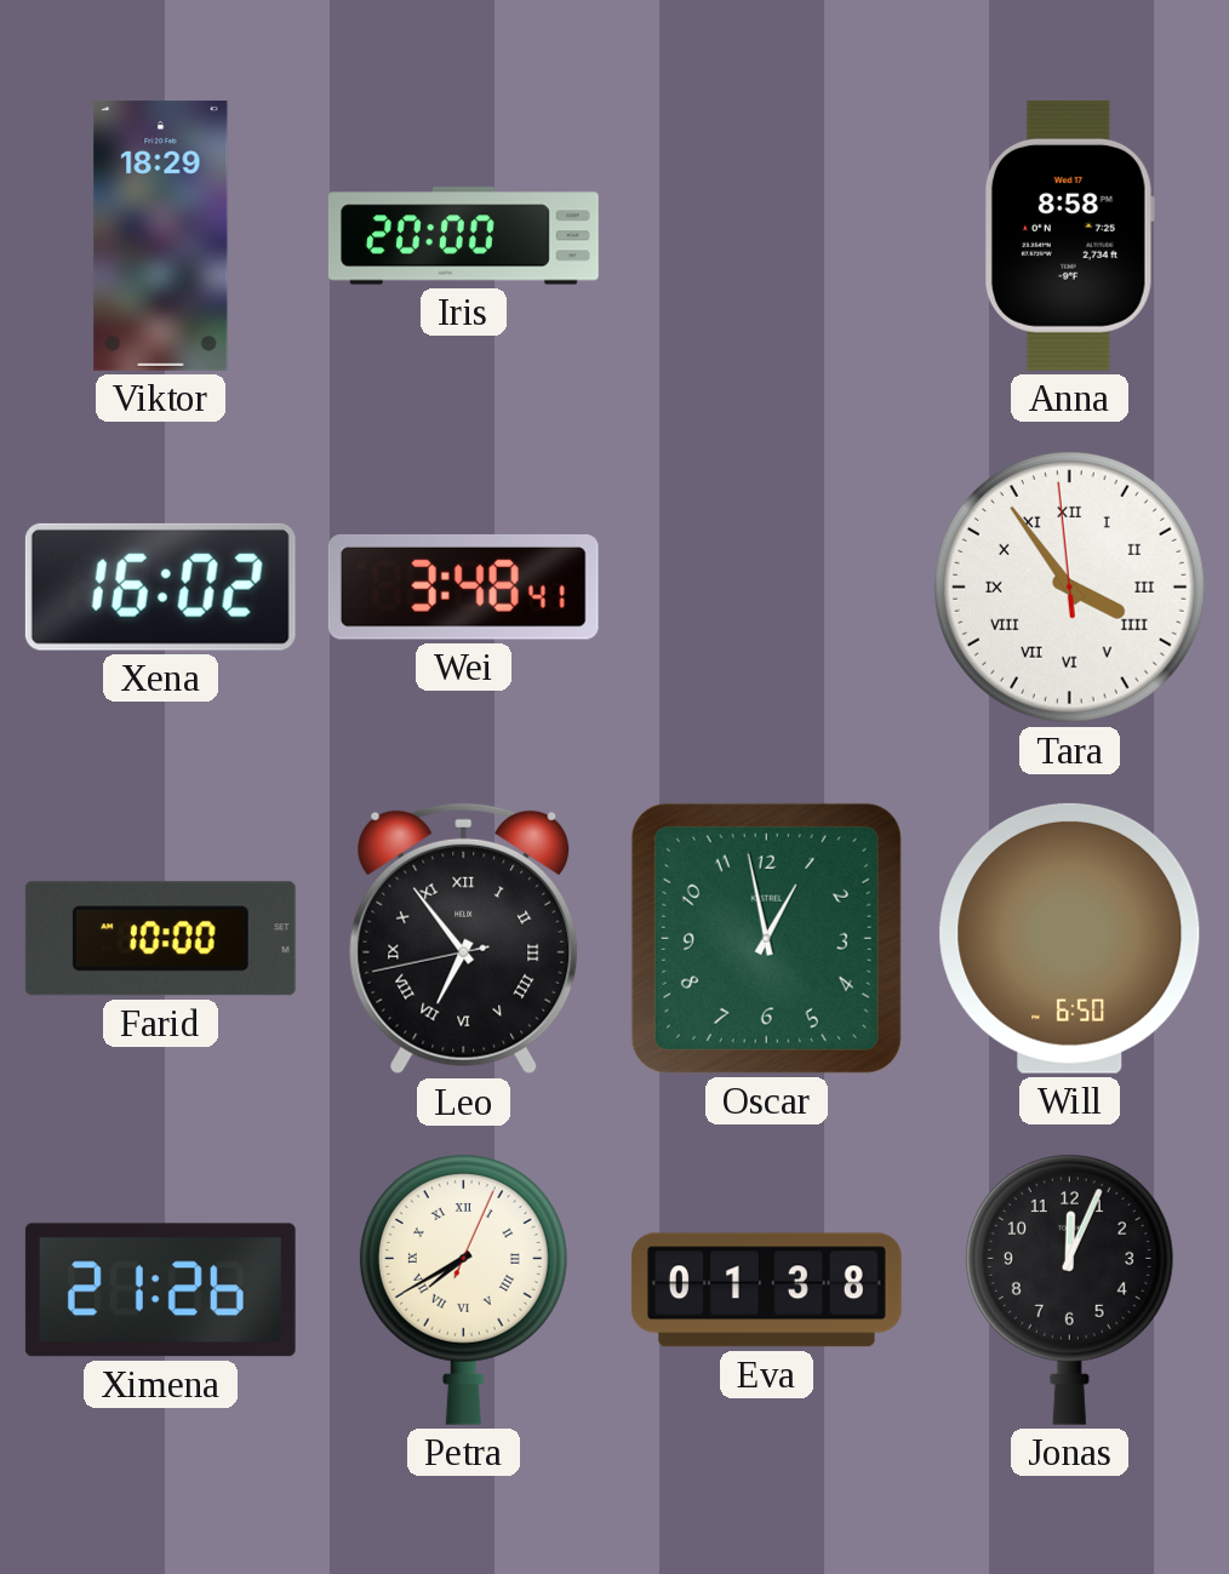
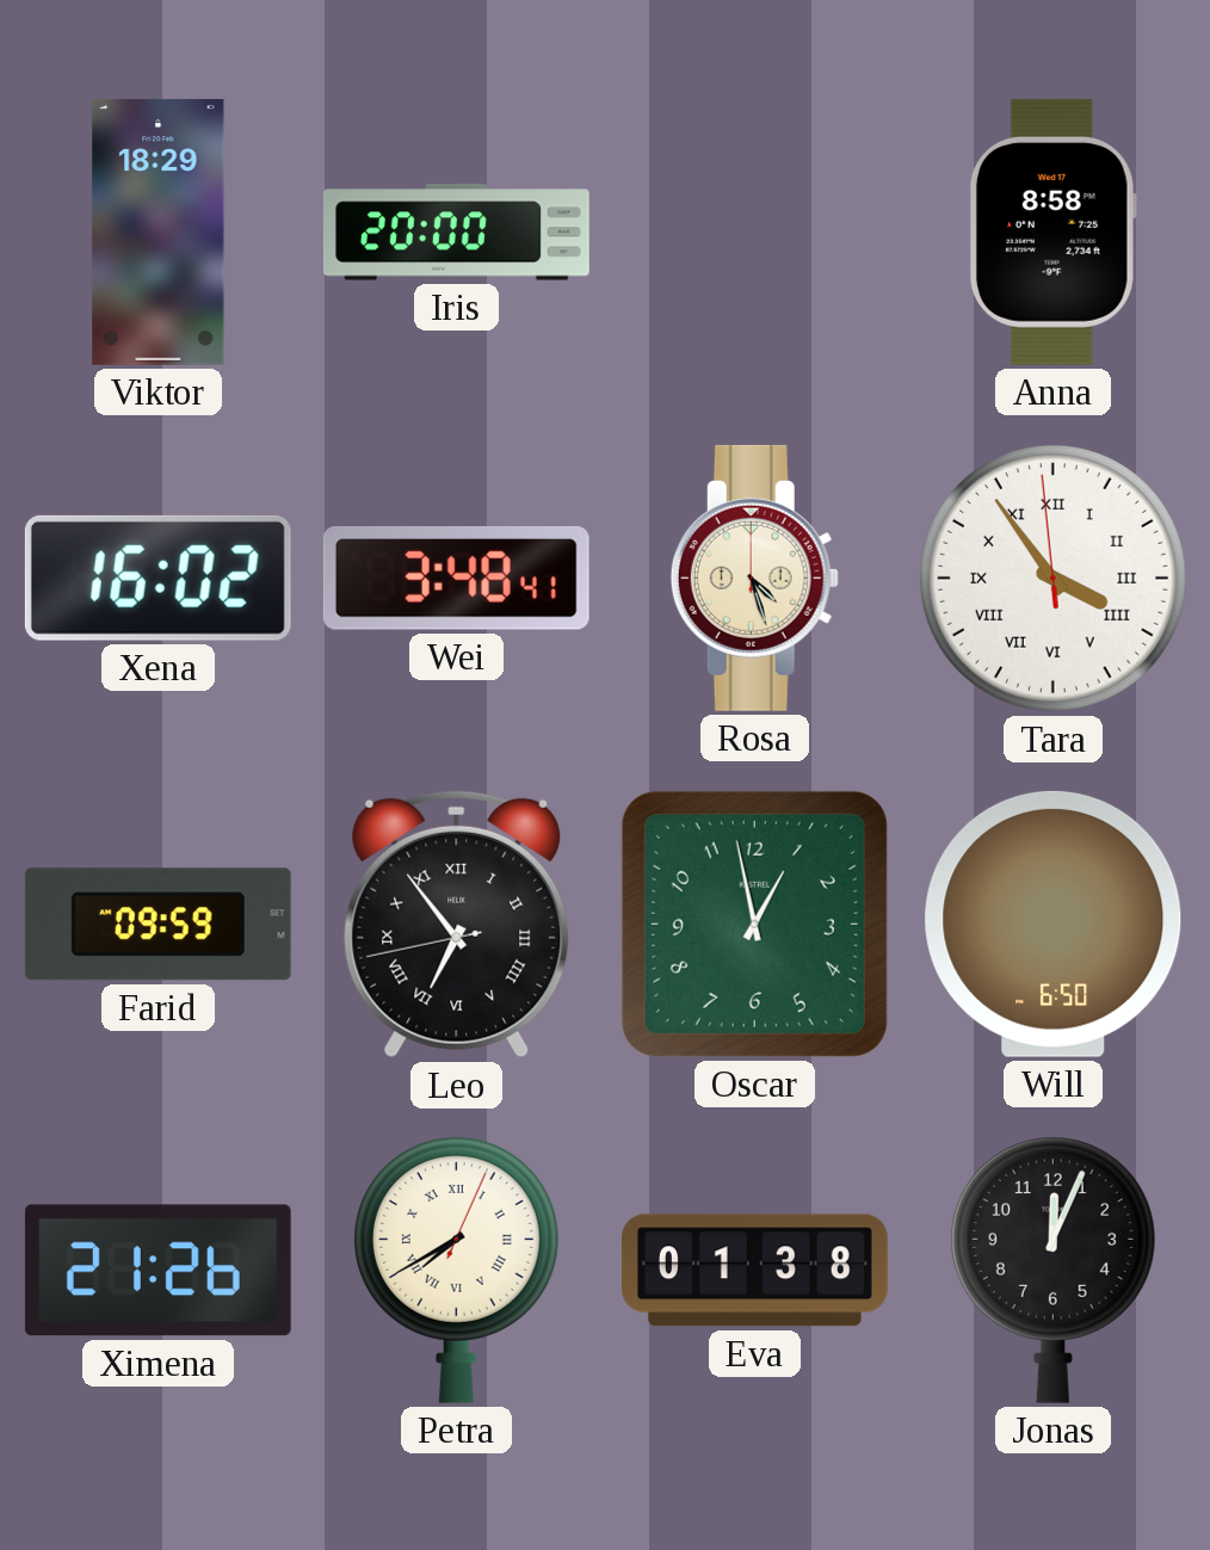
Rosa: none -> 4:27 (754, 578)
Farid: 10:00 -> 09:59 (158, 925)
